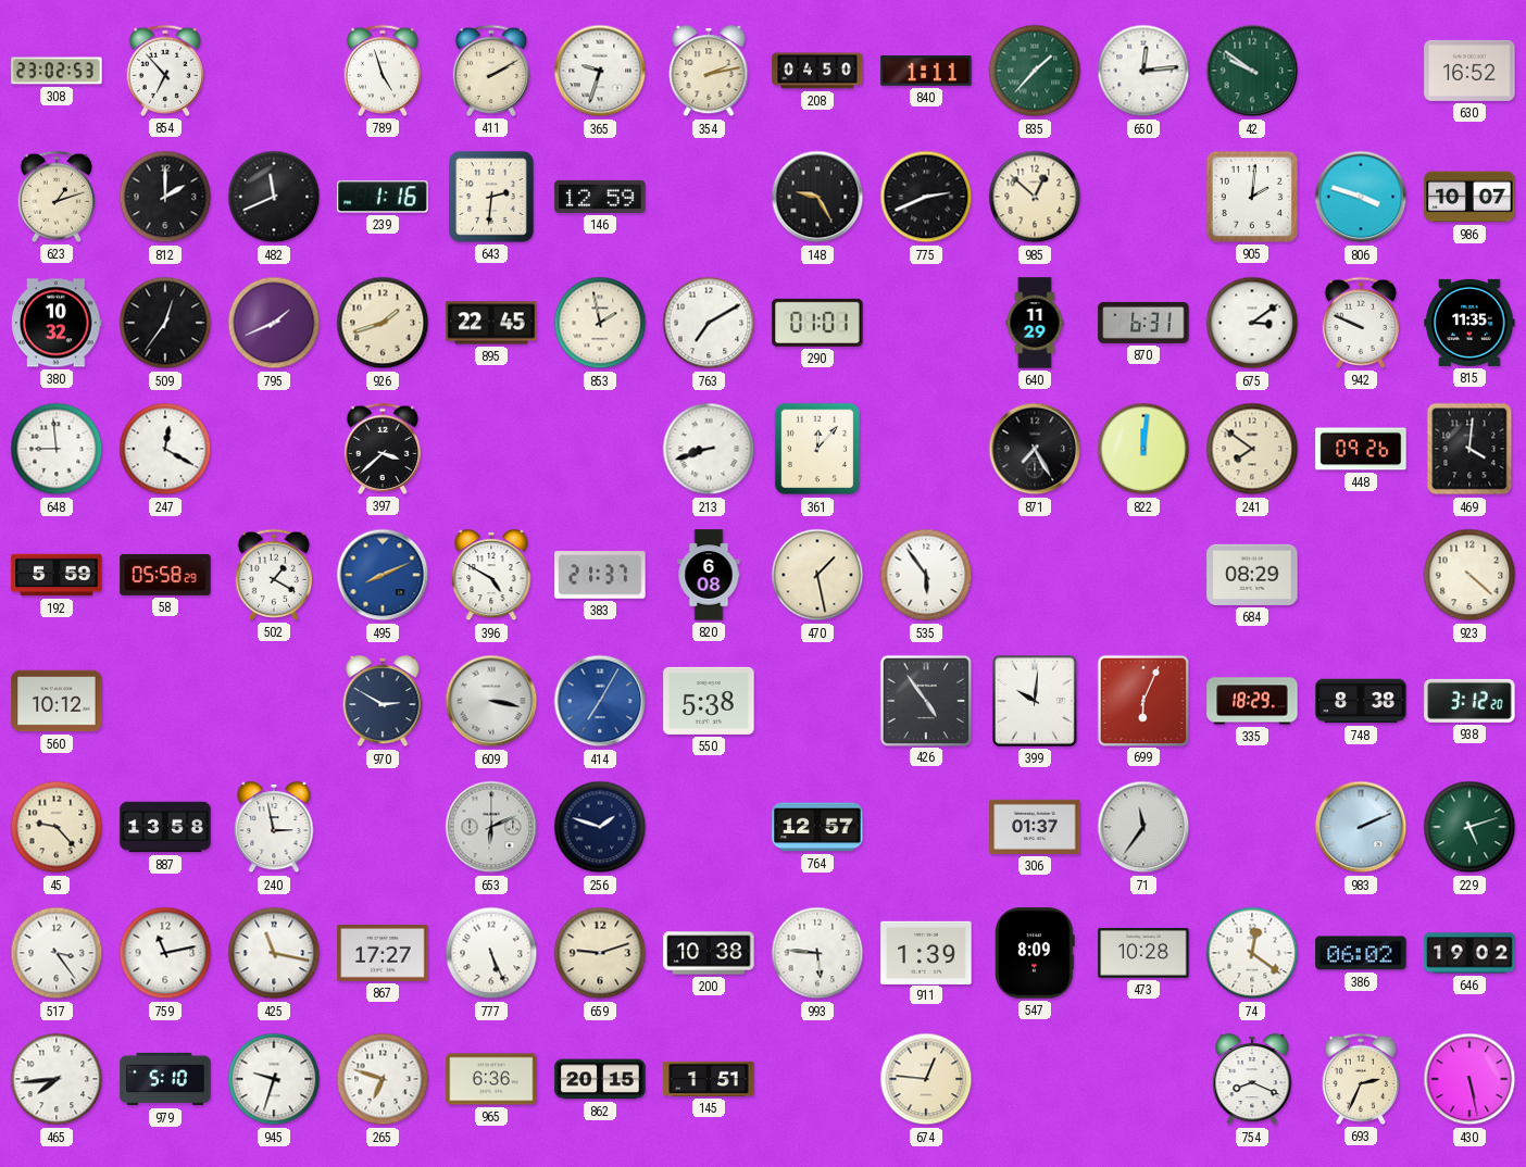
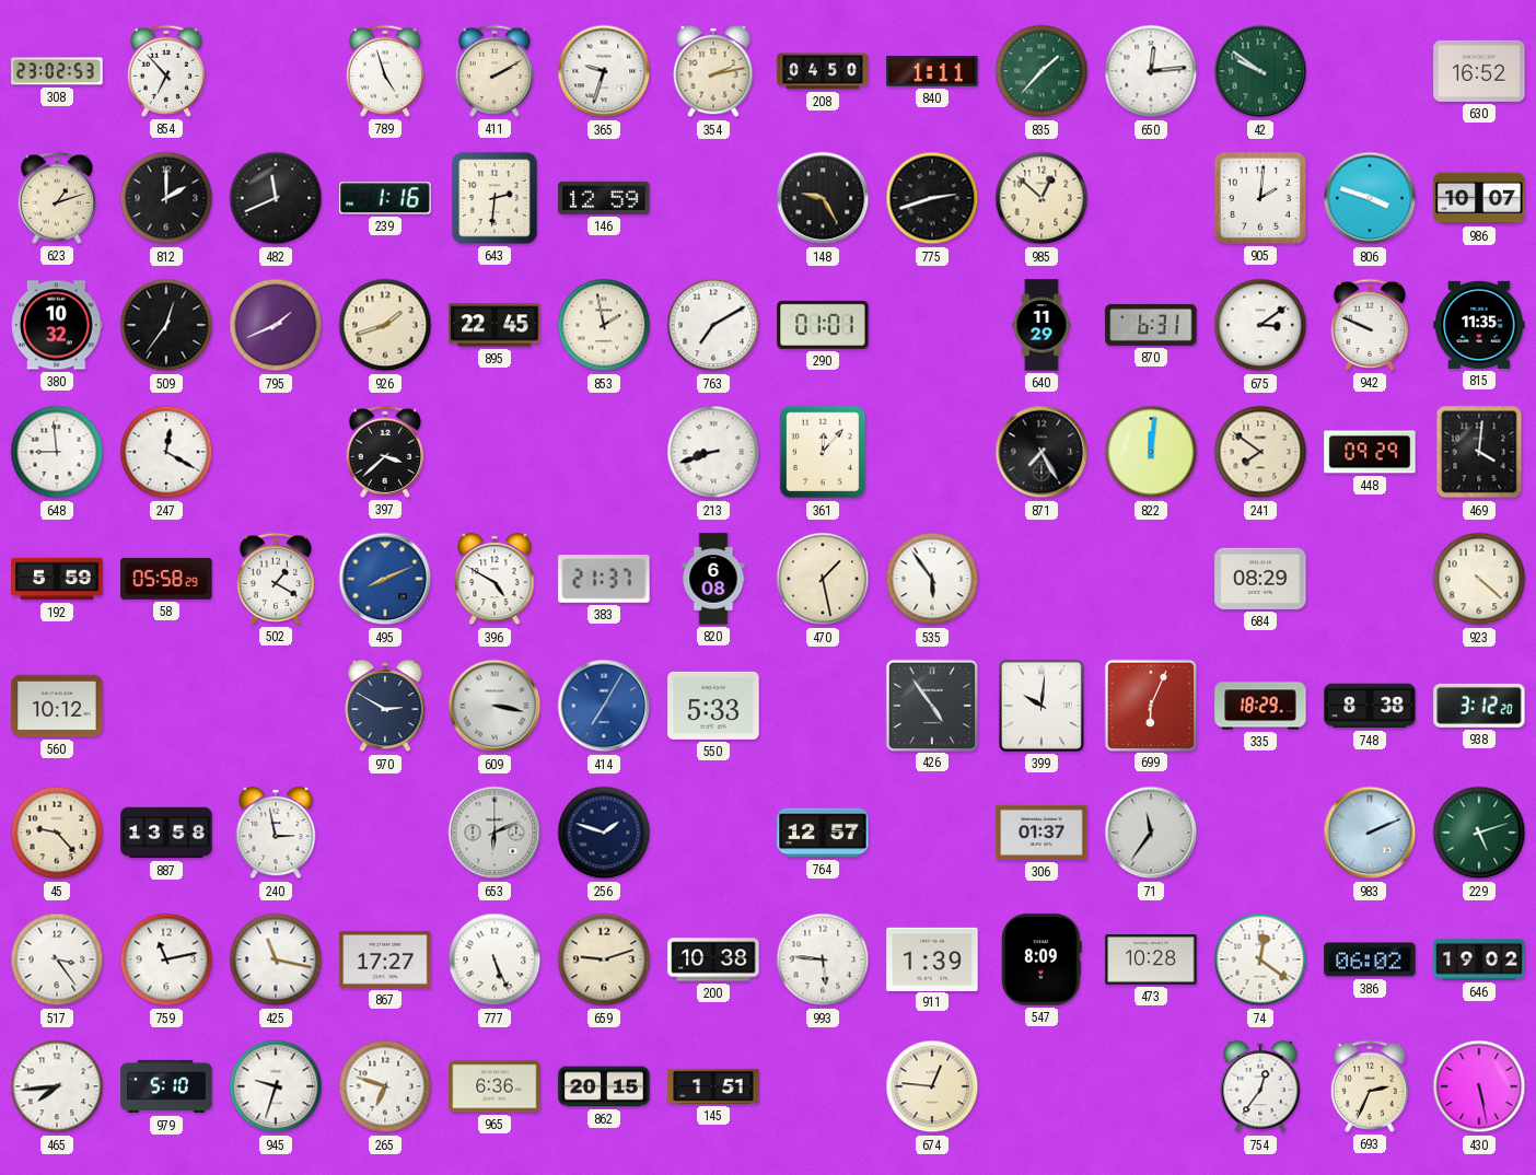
775: 2:41 -> 2:42 (932, 198)
448: 09:26 -> 09:29 (1370, 452)
550: 5:38 -> 5:33 (713, 706)
754: 8:19 -> 12:36 (1260, 1086)
